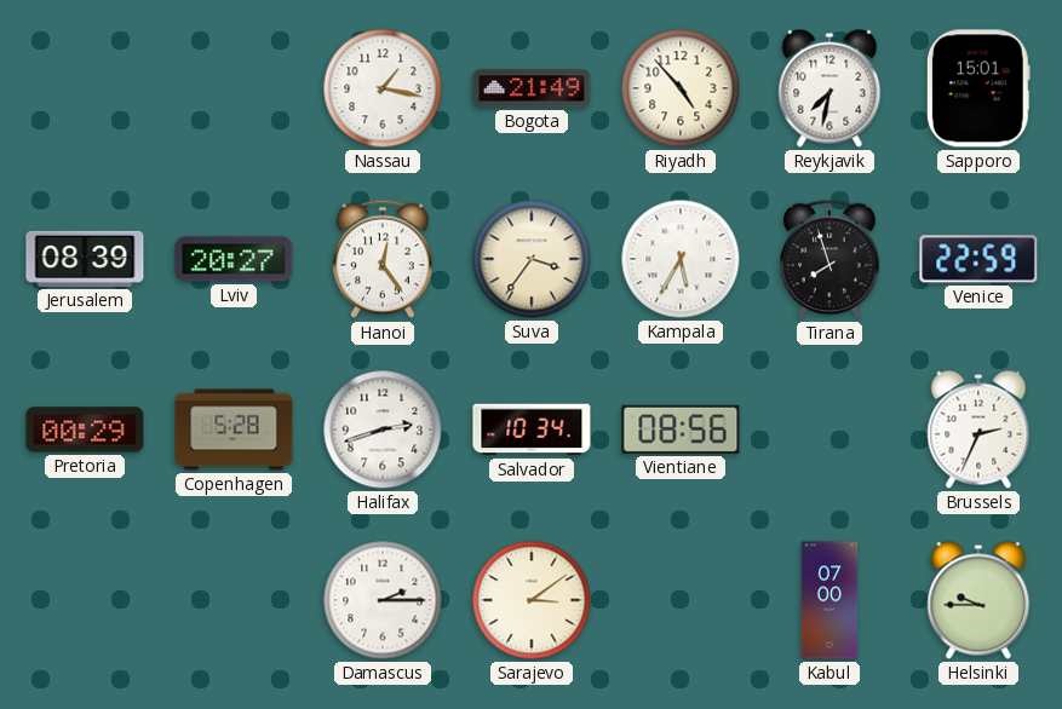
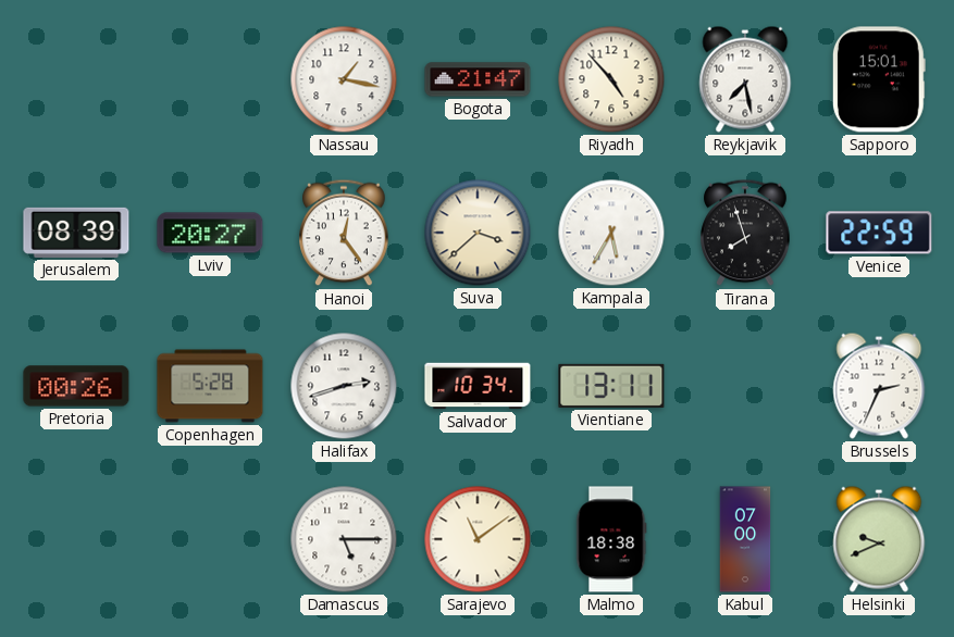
Bogota: 21:49 -> 21:47 (478, 79)
Reykjavik: 7:32 -> 7:28 (745, 79)
Suva: 3:36 -> 3:38 (478, 233)
Pretoria: 00:29 -> 00:26 (76, 386)
Vientiane: 08:56 -> 13:11 (611, 386)
Damascus: 2:15 -> 5:15 (344, 539)
Sarajevo: 3:09 -> 11:09 (478, 539)
Malmo: none -> 18:38 (611, 539)
Helsinki: 9:45 -> 9:41 (879, 539)
